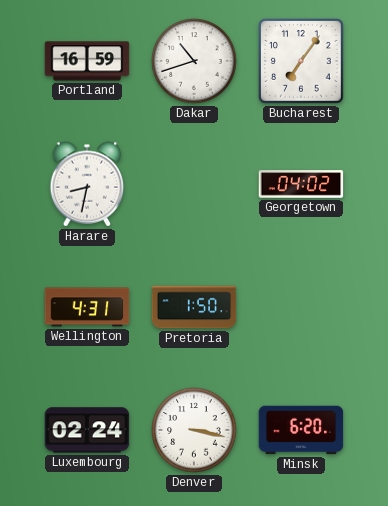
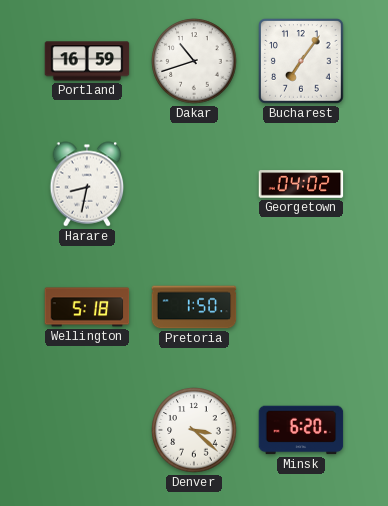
Wellington: 4:31 -> 5:18 (87, 307)
Luxembourg: 02:24 -> none (87, 430)
Denver: 3:17 -> 3:22 (194, 430)
